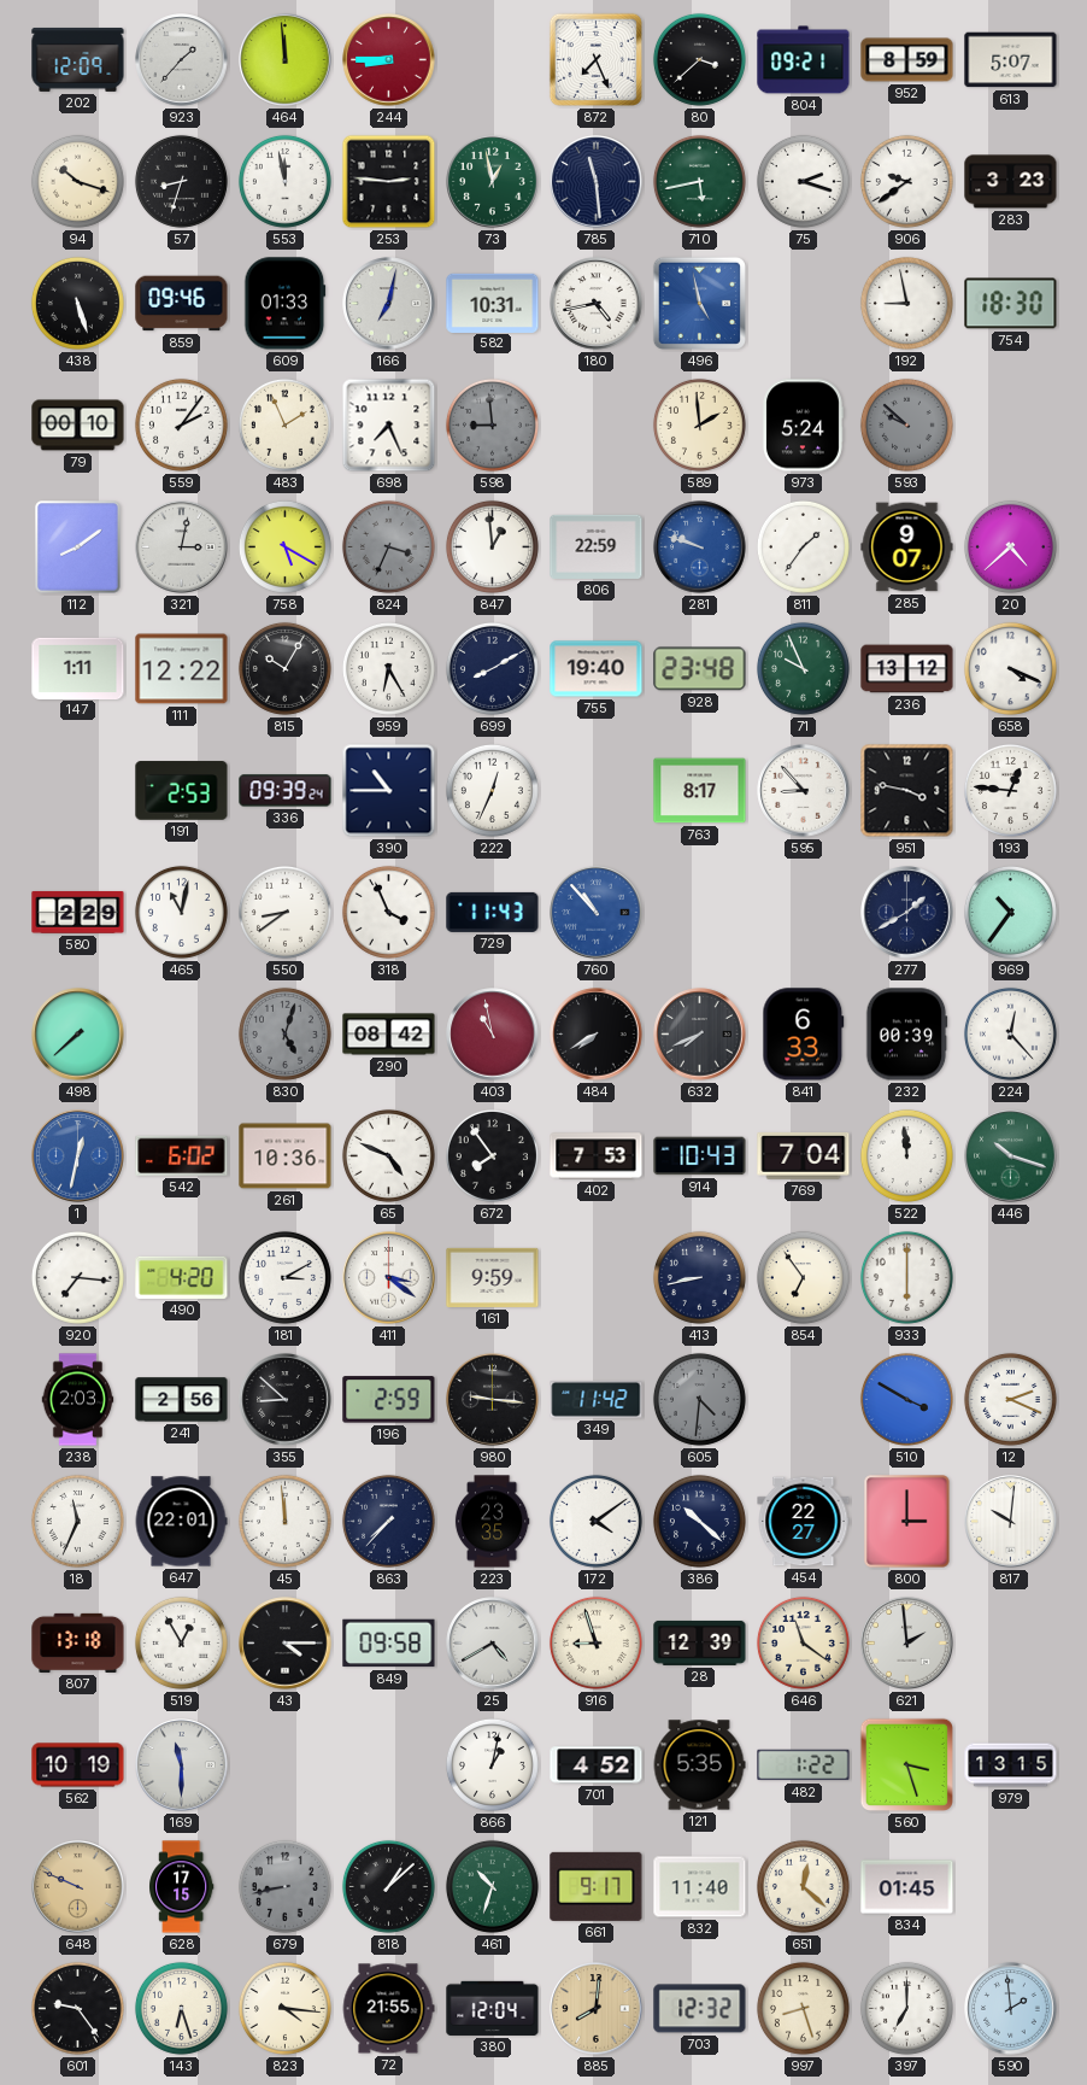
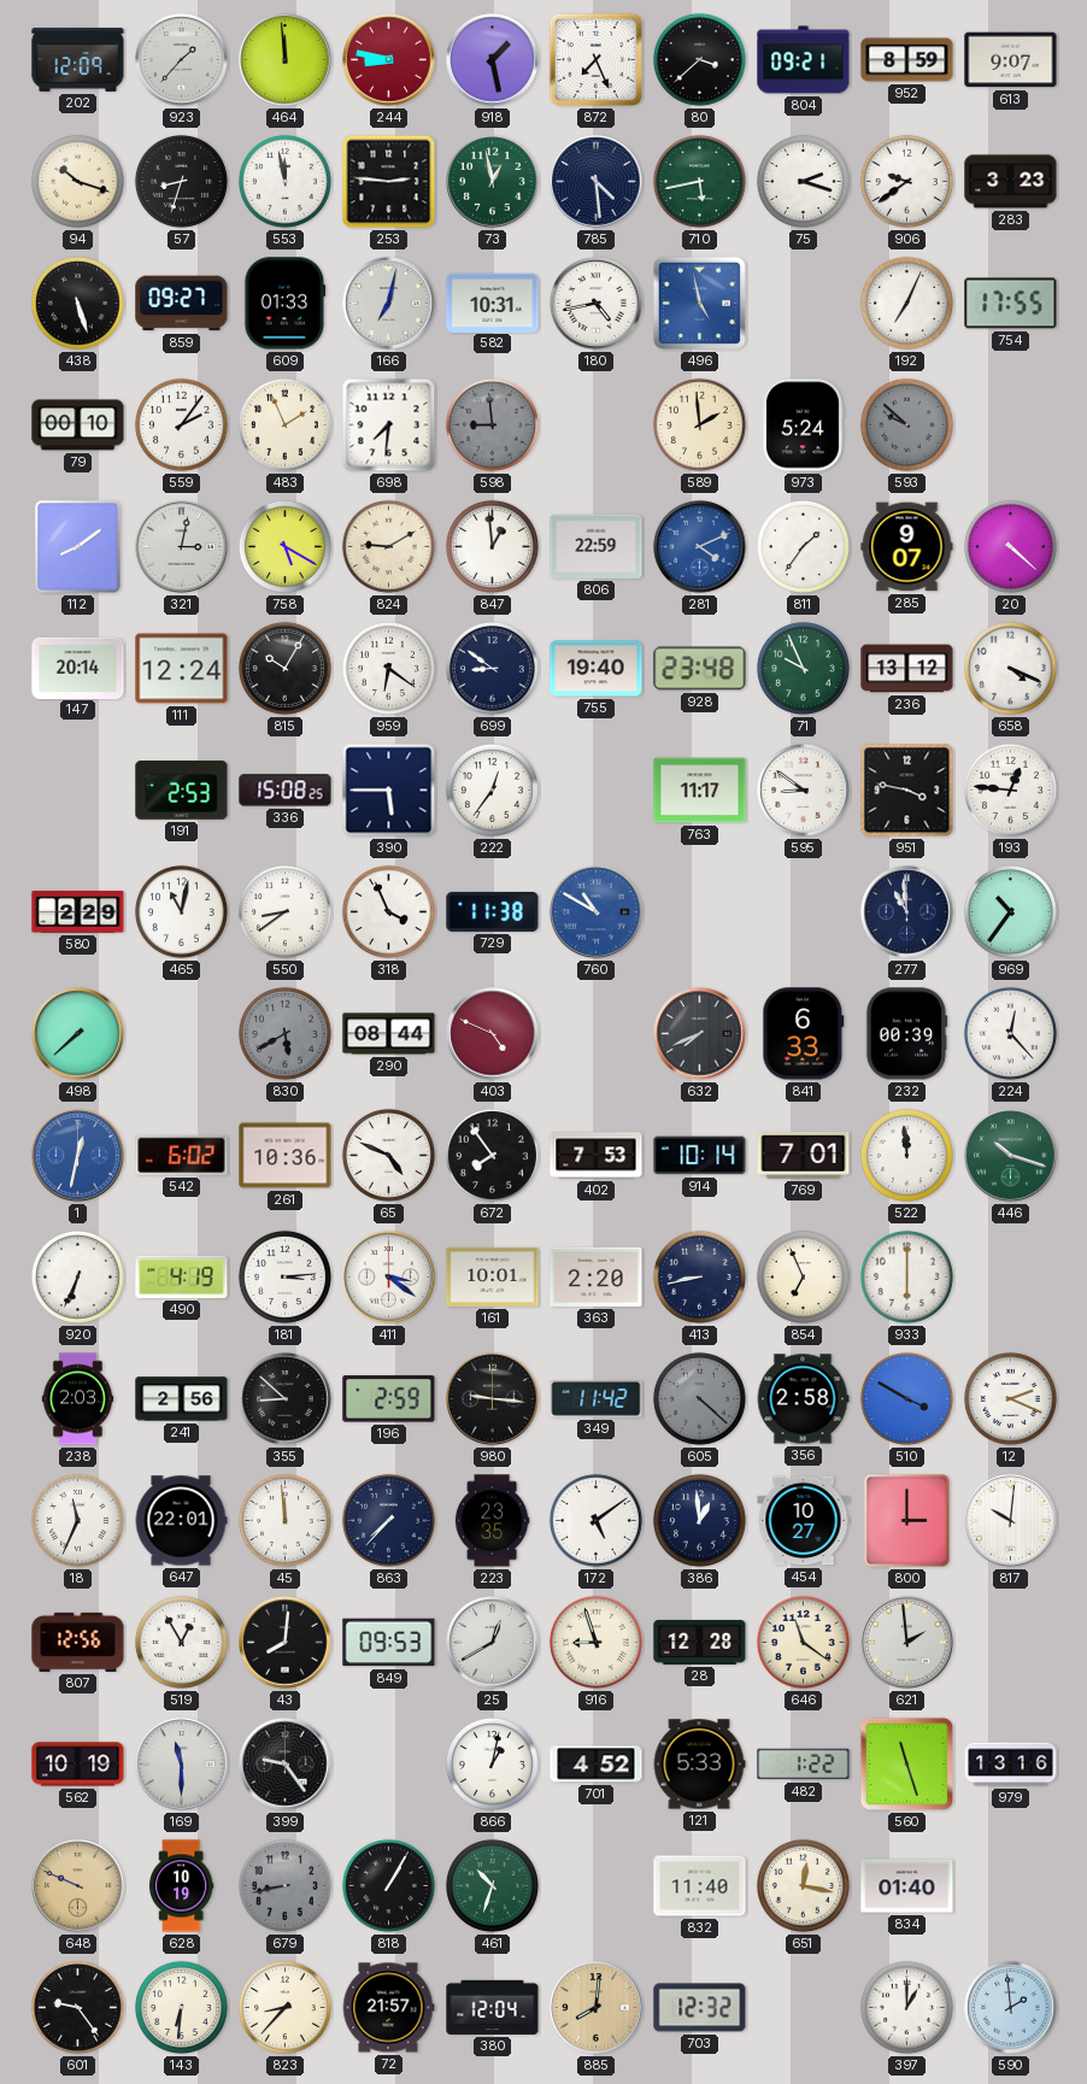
244: 8:45 -> 8:47 (389, 60)
918: none -> 1:28 (493, 60)
613: 5:07 -> 9:07 (1011, 60)
785: 11:29 -> 4:29 (597, 182)
859: 09:46 -> 09:27 (182, 304)
192: 8:58 -> 7:04 (906, 303)
754: 18:30 -> 17:55 (1011, 304)
698: 7:26 -> 7:31 (389, 425)
824: 3:34 -> 9:10 (388, 546)
824 dial: grey -> cream (388, 546)
281: 9:48 -> 4:11 (700, 547)
20: 4:38 -> 4:22 (1010, 546)
147: 1:11 -> 20:14 (78, 668)
111: 12:22 -> 12:24 (182, 669)
959: 6:25 -> 6:21 (388, 668)
699: 8:10 -> 8:51 (492, 668)
336: 09:39 -> 15:08 (286, 791)
390: 10:45 -> 5:45 (389, 791)
222: 12:34 -> 12:36 (492, 789)
763: 8:17 -> 11:17 (700, 791)
595: 8:53 -> 8:51 (804, 791)
729: 11:43 -> 11:38 (493, 911)
760: 10:53 -> 10:50 (597, 912)
277: 1:40 -> 10:59 (907, 912)
830: 5:03 -> 5:40 (284, 1033)
290: 08:42 -> 08:44 (389, 1034)
403: 10:58 -> 4:49 (493, 1034)
484: 7:40 -> none (597, 1035)
914: 10:43 -> 10:14 (700, 1156)
769: 7:04 -> 7:01 (804, 1156)
920: 7:16 -> 6:34 (77, 1276)
490: 4:20 -> 4:19 (182, 1276)
181: 3:10 -> 3:14 (284, 1276)
161: 9:59 -> 10:01 (493, 1276)
363: none -> 2:20 (597, 1276)
854: 6:54 -> 6:56 (803, 1276)
605: 4:31 -> 4:22 (699, 1398)
356: none -> 2:58 (803, 1399)
172: 4:09 -> 5:09 (595, 1520)
386: 10:22 -> 12:59 (699, 1520)
454: 22:27 -> 10:27 (804, 1521)
807: 13:18 -> 12:56 (78, 1642)
43: 4:15 -> 8:01 (286, 1643)
849: 09:58 -> 09:53 (389, 1643)
25: 4:40 -> 12:40 (493, 1643)
28: 12:39 -> 12:28 (700, 1642)
399: none -> 9:24 (286, 1765)
121: 5:35 -> 5:33 (699, 1765)
560: 3:27 -> 11:27 (906, 1763)
979: 13:15 -> 13:16 (1011, 1765)
628: 17:15 -> 10:19 (182, 1886)
818: 1:08 -> 1:05 (388, 1885)
661: 9:17 -> none (597, 1886)
651: 12:22 -> 12:17 (803, 1885)
834: 01:45 -> 01:40 (907, 1886)
143: 6:27 -> 6:31 (181, 2007)
823: 4:16 -> 8:37 (284, 2007)
72: 21:55 -> 21:57 (388, 2008)
997: 8:27 -> none (803, 2008)
397: 7:00 -> 1:00 (906, 2007)
